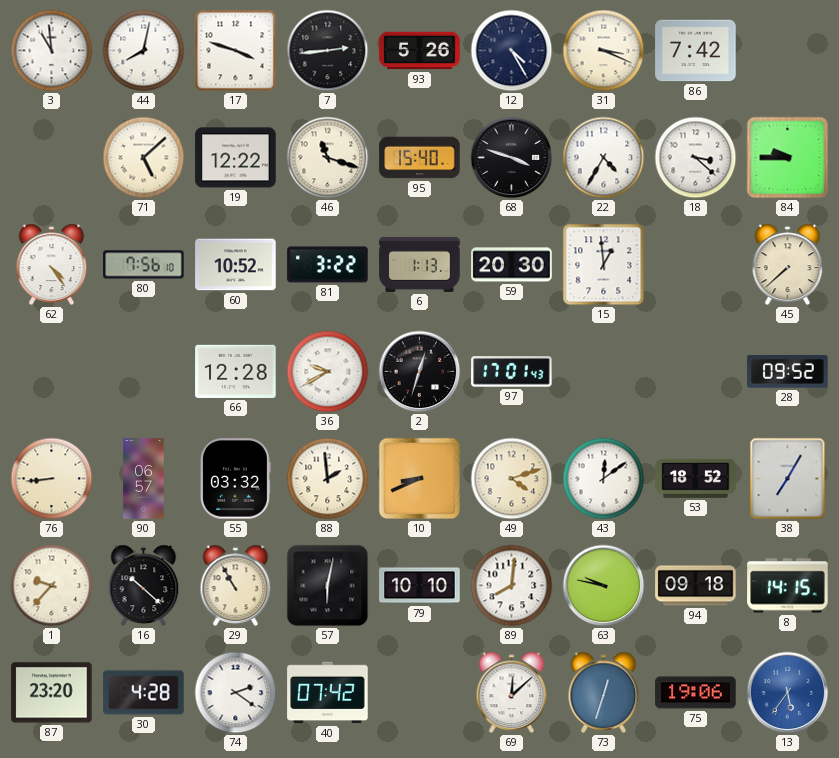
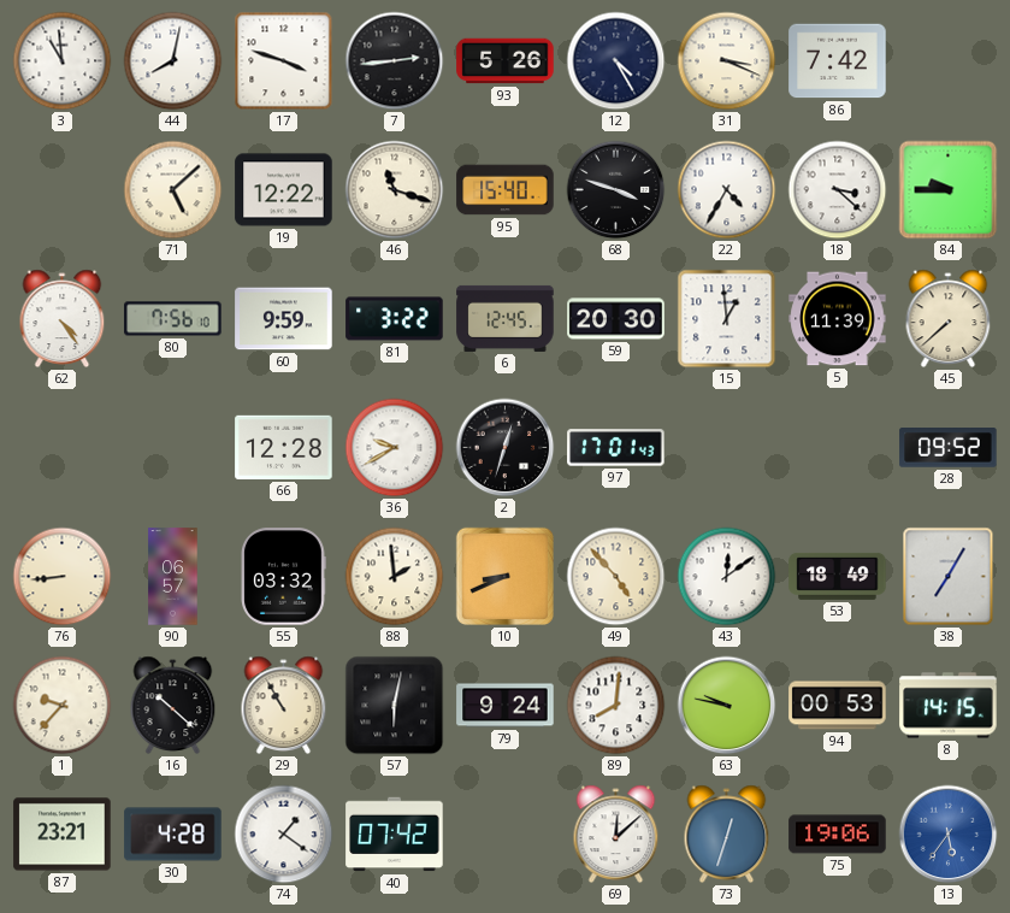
60: 10:52 -> 9:59 (284, 319)
6: 1:13 -> 12:45 (506, 318)
5: none -> 11:39 (838, 319)
49: 4:12 -> 4:53 (616, 577)
53: 18:52 -> 18:49 (838, 576)
79: 10:10 -> 9:24 (506, 706)
94: 09:18 -> 00:53 (838, 706)
87: 23:20 -> 23:21 (63, 835)
74: 2:21 -> 1:21 (284, 835)
